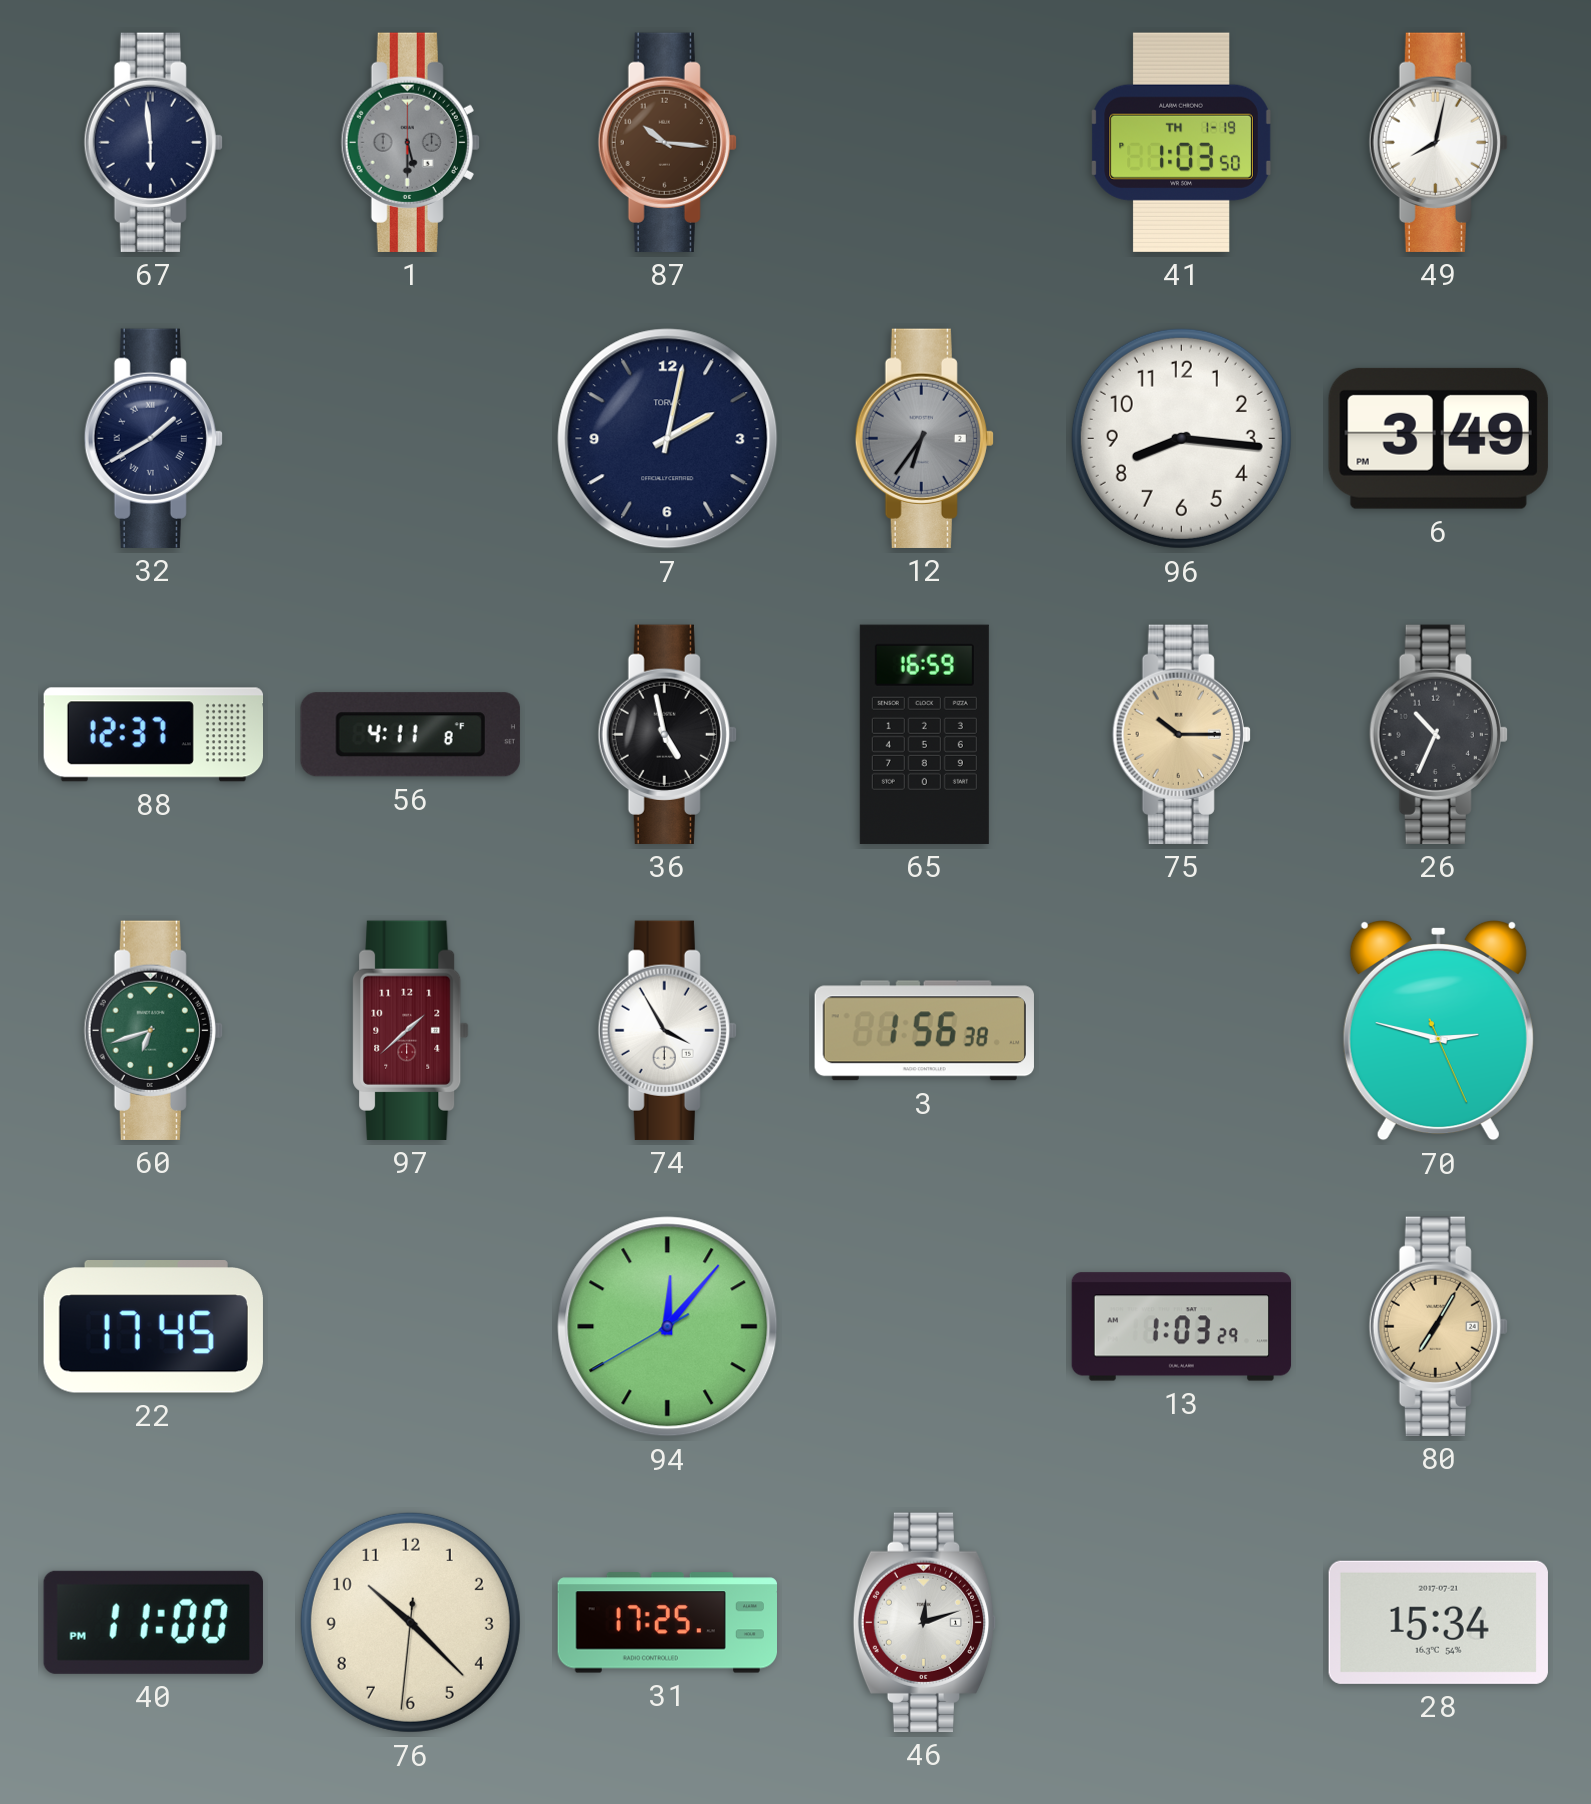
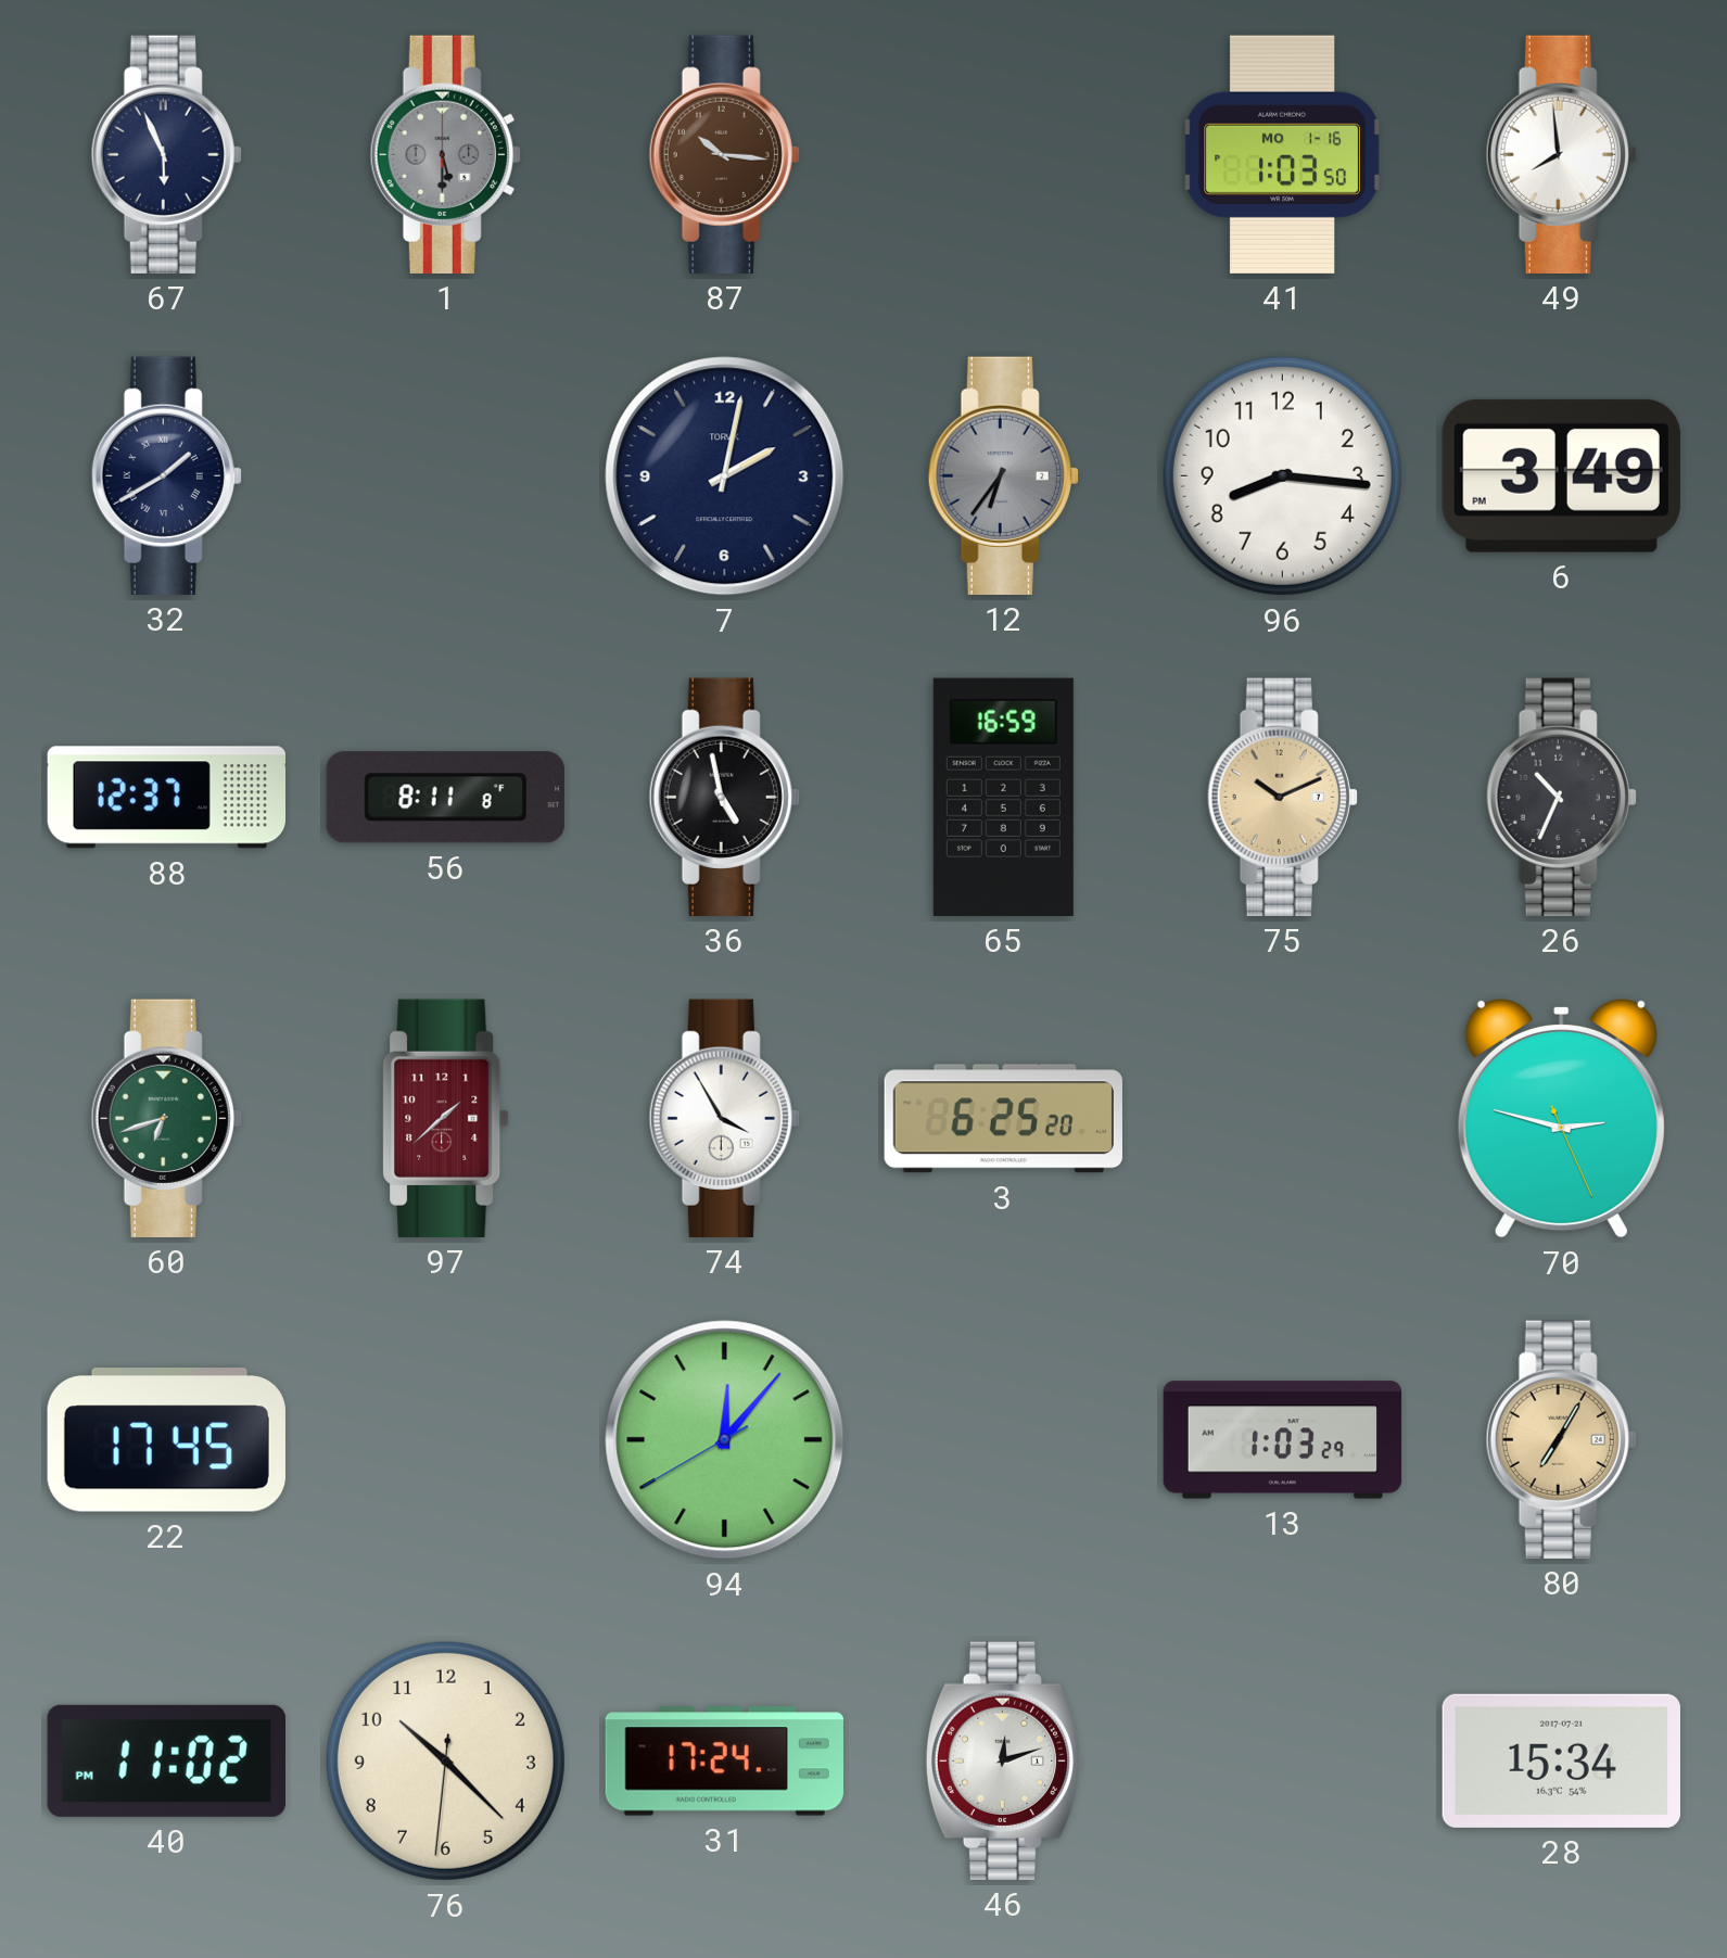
67: 5:59 -> 5:56 (166, 154)
41 date: TH 1-19 -> MO 1-16 (1283, 154)
49: 8:02 -> 7:59 (1561, 154)
56: 4:11 -> 8:11 (445, 798)
75: 10:15 -> 10:11 (1282, 797)
3: 1:56 -> 6:25 (1003, 1119)
40: 11:00 -> 11:02 (166, 1760)
31: 17:25 -> 17:24 (724, 1762)
